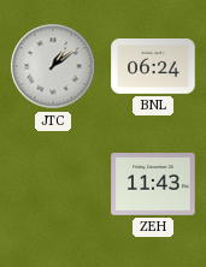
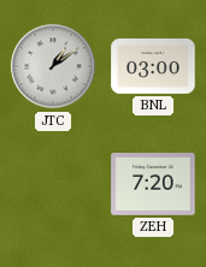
BNL: 06:24 -> 03:00 (153, 67)
ZEH: 11:43 -> 7:20 (153, 184)
